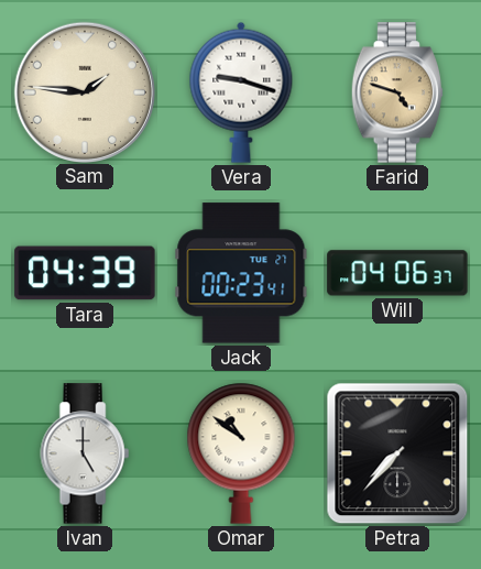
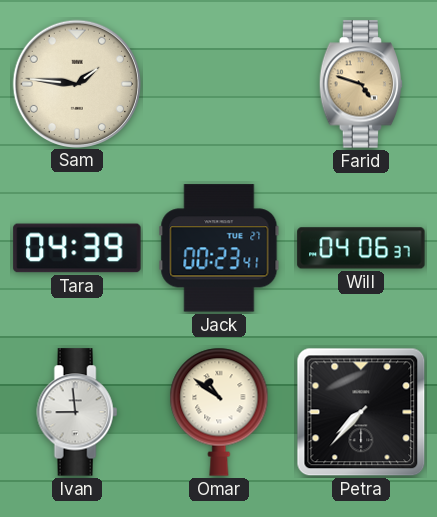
Vera: 9:18 -> none (241, 92)
Ivan: 5:00 -> 8:59 (77, 412)
